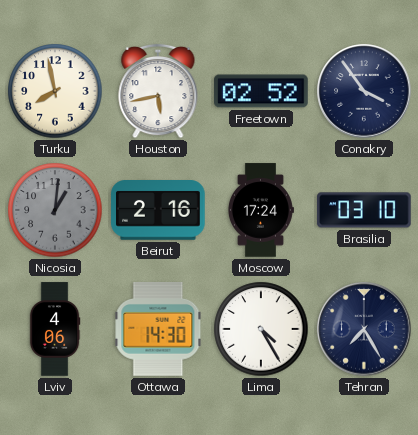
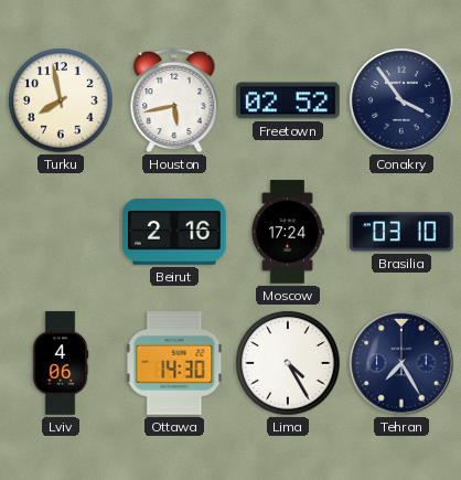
Nicosia: 1:01 -> none (55, 210)
